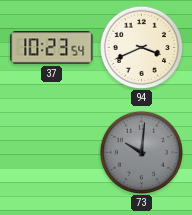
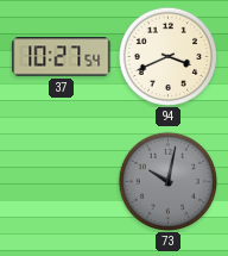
37: 10:23 -> 10:27 (62, 57)
73: 10:01 -> 10:02 (167, 181)
